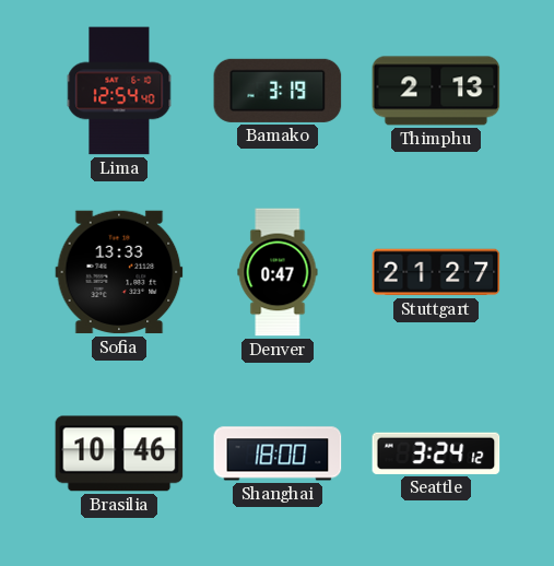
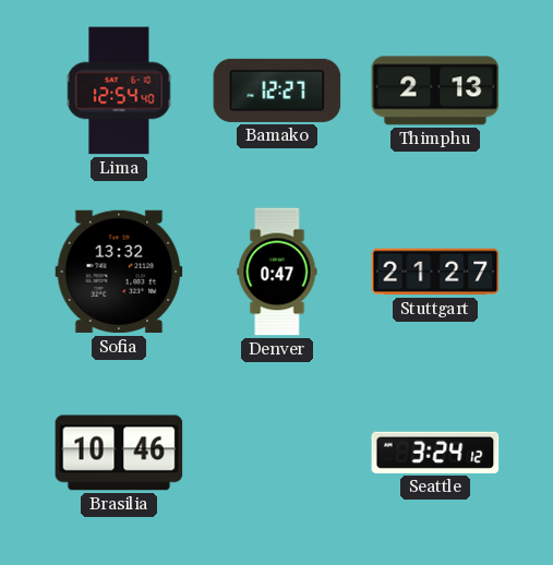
Bamako: 3:19 -> 12:27 (277, 91)
Sofia: 13:33 -> 13:32 (119, 272)
Shanghai: 18:00 -> none (278, 453)
